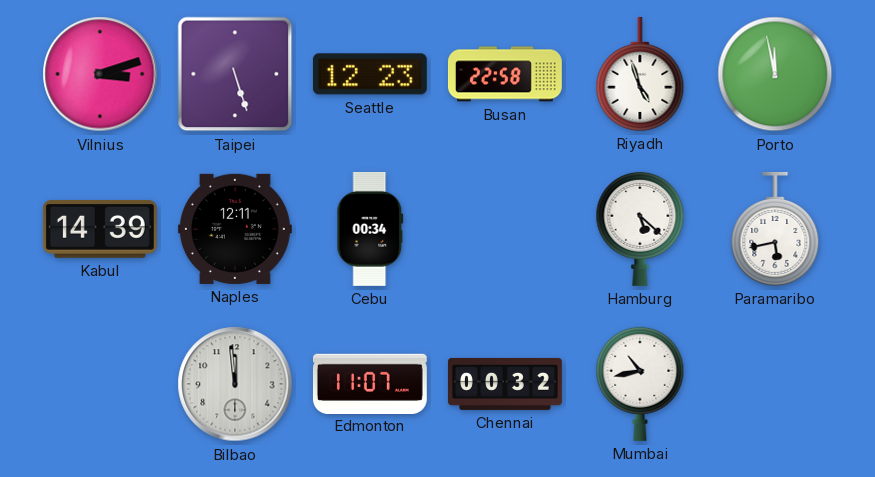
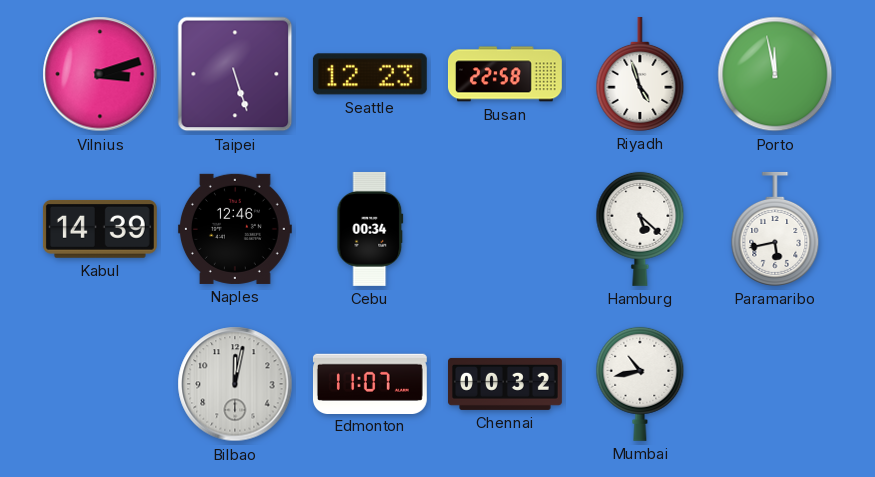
Naples: 12:11 -> 12:46 (235, 229)
Bilbao: 11:59 -> 12:02 (235, 384)
